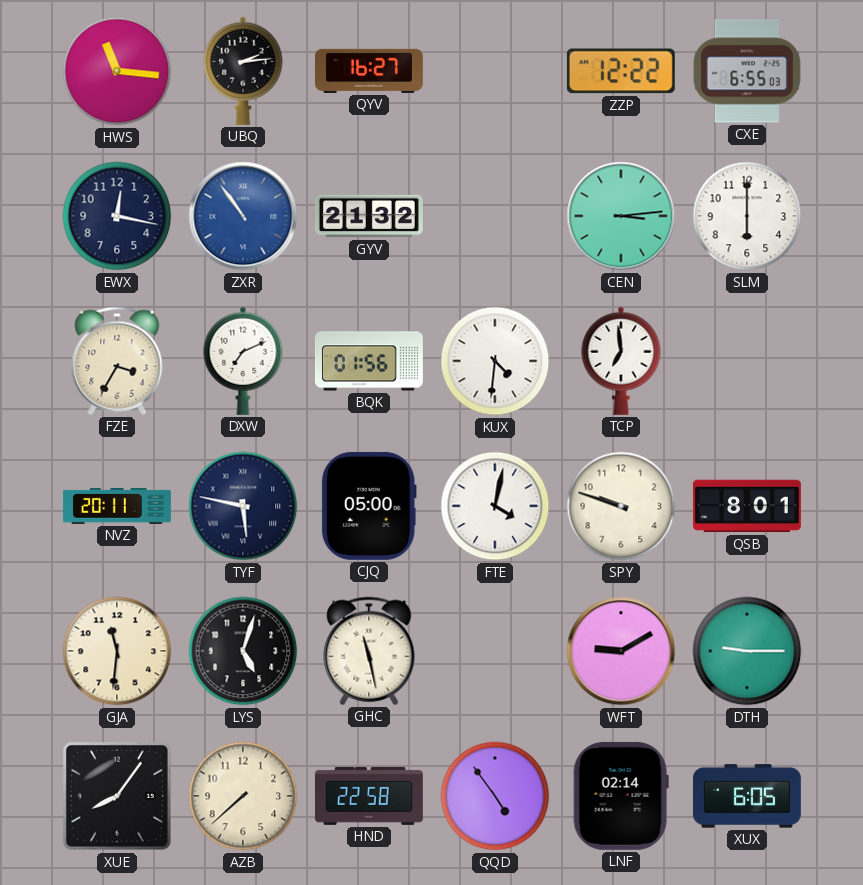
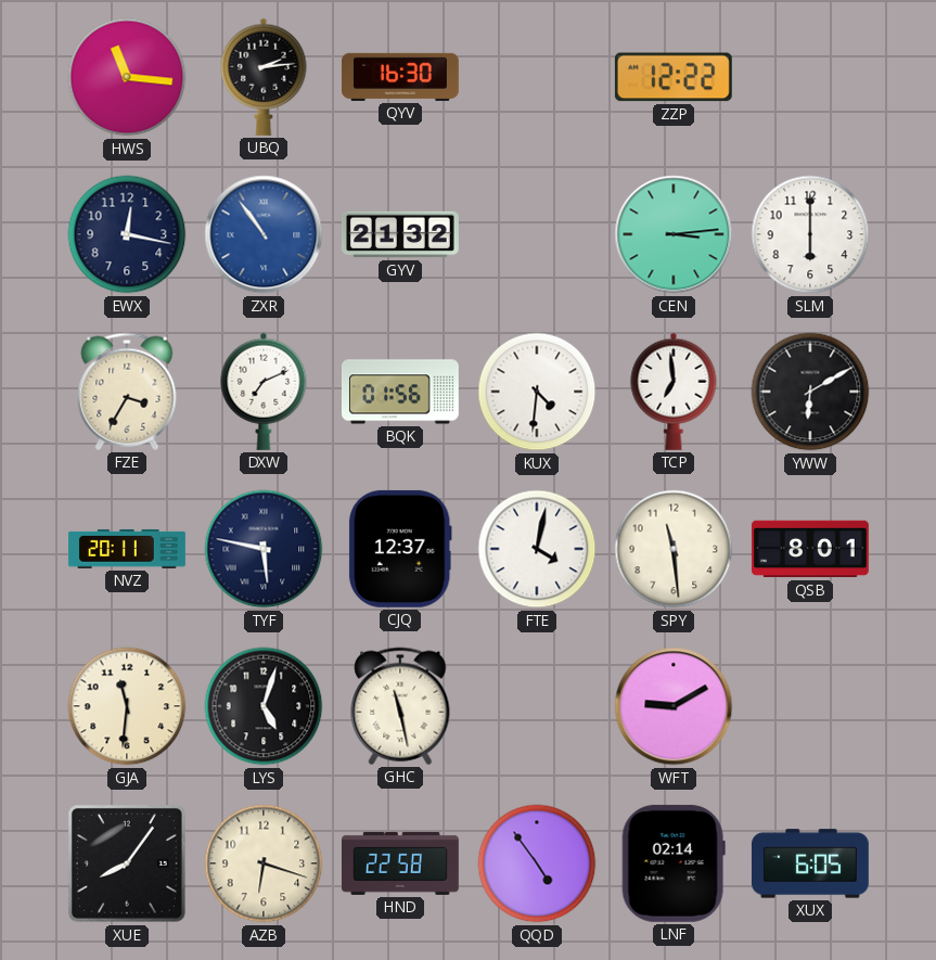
QYV: 16:27 -> 16:30 (400, 77)
CXE: 6:55 -> none (747, 71)
YWW: none -> 6:10 (810, 392)
CJQ: 05:00 -> 12:37 (400, 549)
SPY: 9:48 -> 11:29 (674, 549)
DTH: 9:15 -> none (747, 651)
AZB: 7:38 -> 6:18 (264, 863)
